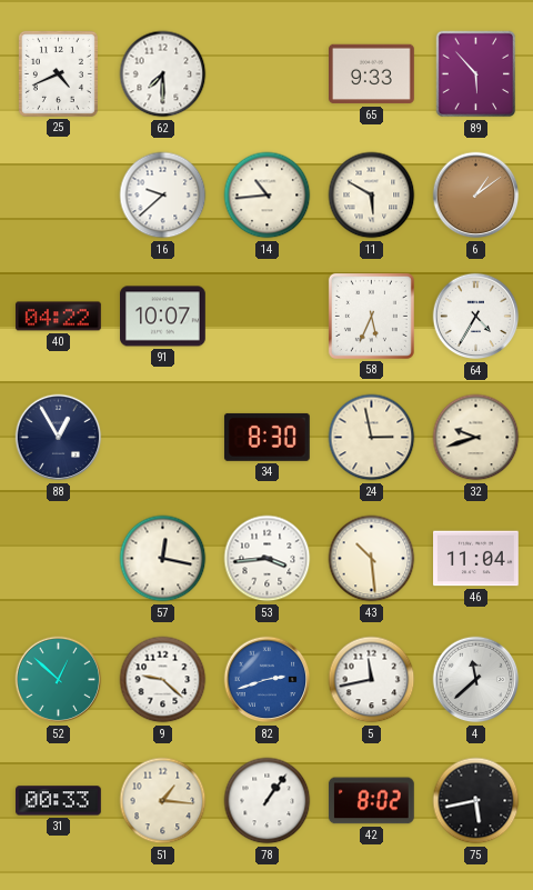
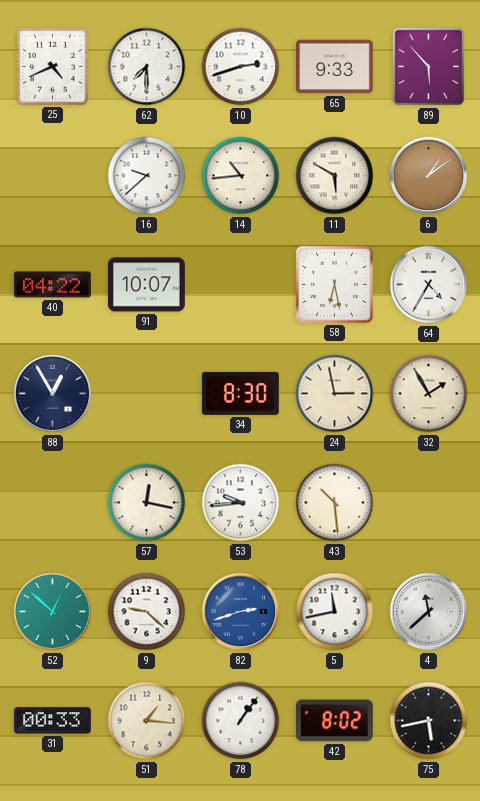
10: none -> 2:42 (241, 67)
58: 5:34 -> 6:28 (334, 284)
32: 9:42 -> 1:55 (429, 394)
53: 3:44 -> 9:44 (241, 503)
46: 11:04 -> none (476, 559)
